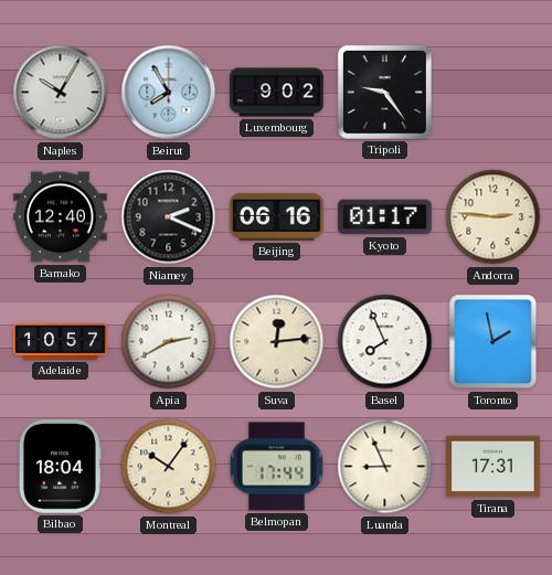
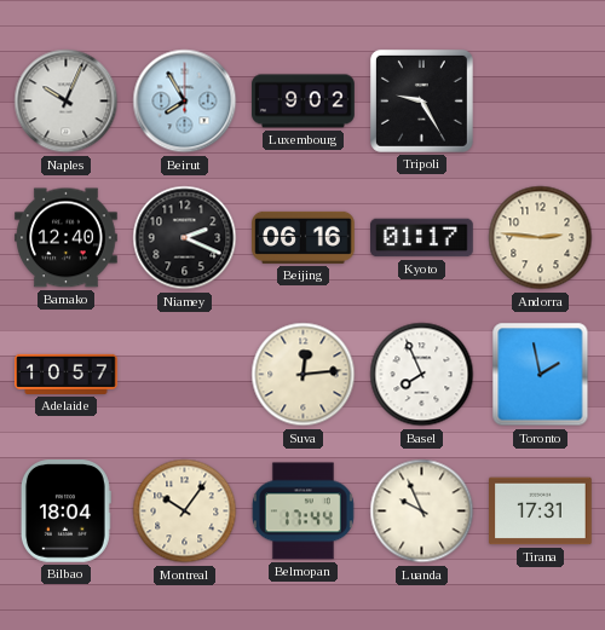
Naples: 10:05 -> 10:04 (67, 102)
Tripoli: 9:24 -> 9:25 (421, 100)
Apia: 2:40 -> none (169, 342)
Luanda: 8:56 -> 9:56 (422, 511)
